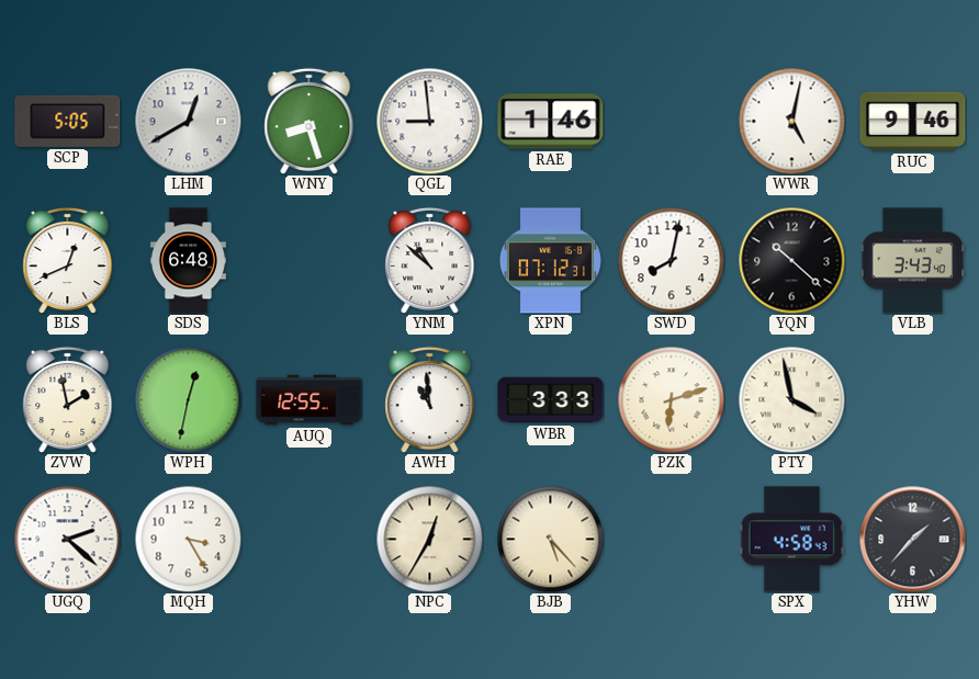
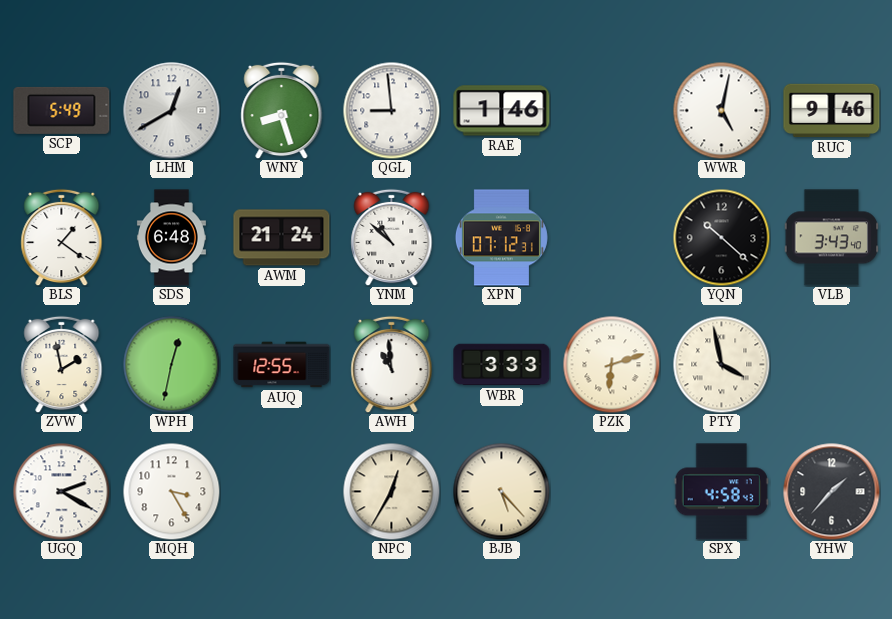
SCP: 5:05 -> 5:49 (62, 110)
BLS: 12:41 -> 1:21 (62, 237)
AWM: none -> 21:24 (282, 238)
SWD: 8:02 -> none (671, 260)
UGQ: 2:22 -> 2:20 (61, 491)
